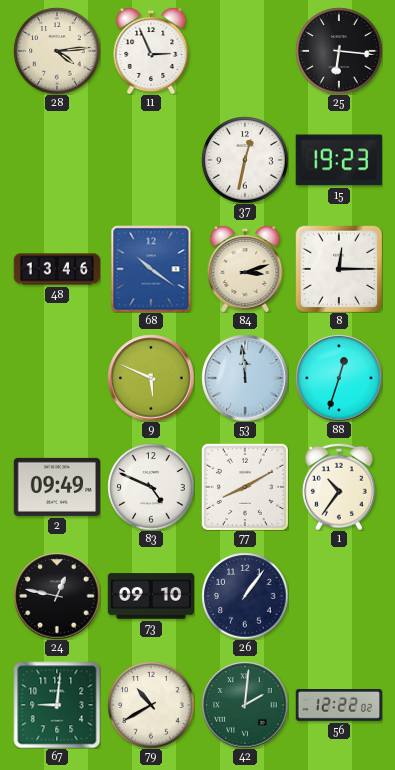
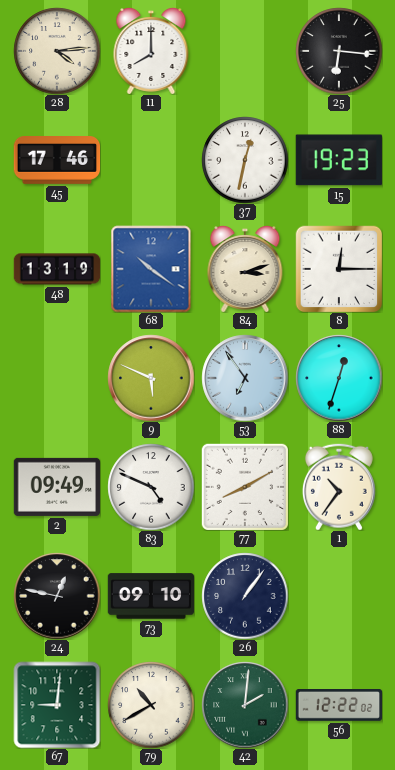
11: 2:56 -> 8:00 (151, 51)
45: none -> 17:46 (57, 161)
48: 13:46 -> 13:19 (57, 269)
53: 11:59 -> 6:54 (245, 378)
